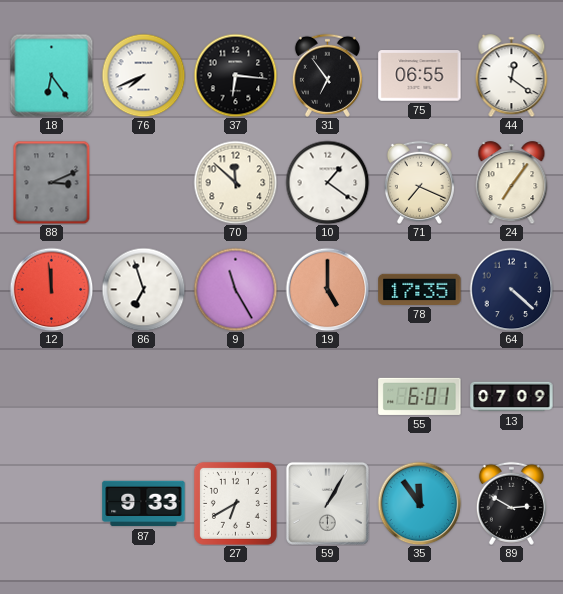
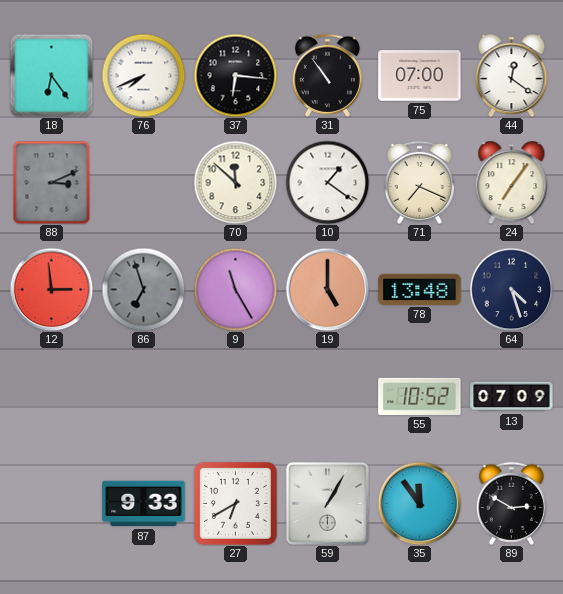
31: 6:54 -> 10:54 (327, 75)
75: 06:55 -> 07:00 (420, 76)
12: 11:59 -> 2:59 (51, 289)
86 dial: white -> grey (143, 289)
78: 17:35 -> 13:48 (420, 289)
64: 4:22 -> 4:27 (511, 289)
55: 6:01 -> 10:52 (420, 396)
